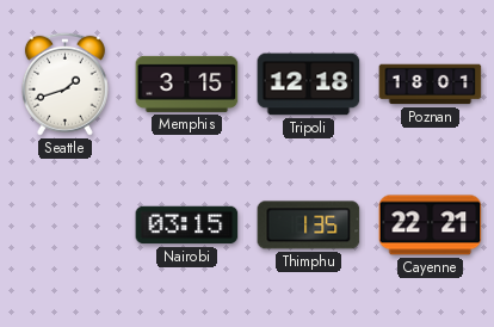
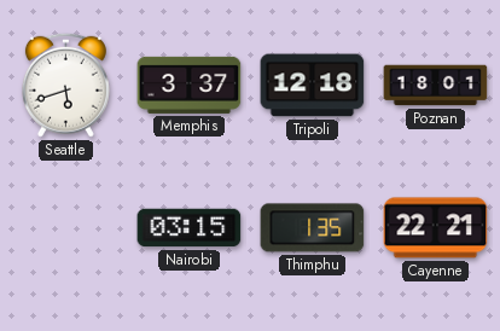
Seattle: 1:42 -> 5:42 (65, 85)
Memphis: 3:15 -> 3:37 (190, 85)
